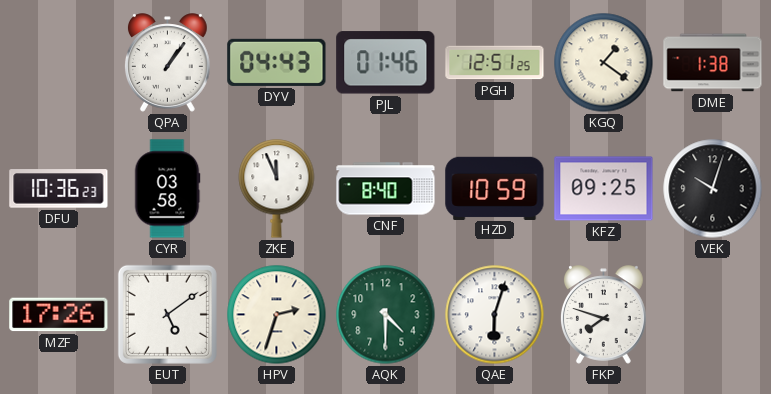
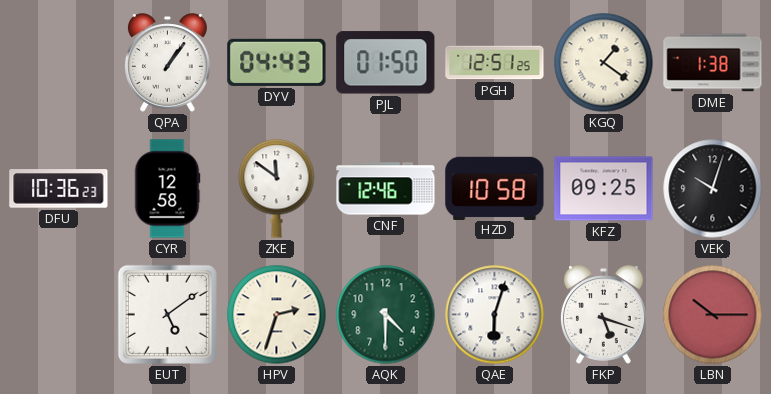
PJL: 01:46 -> 01:50 (386, 63)
CYR: 03:58 -> 12:58 (167, 189)
ZKE: 11:56 -> 11:51 (277, 189)
CNF: 8:40 -> 12:46 (386, 189)
HZD: 10:59 -> 10:58 (495, 188)
MZF: 17:26 -> none (59, 315)
FKP: 7:48 -> 5:18 (603, 315)
LBN: none -> 10:15 (713, 315)
